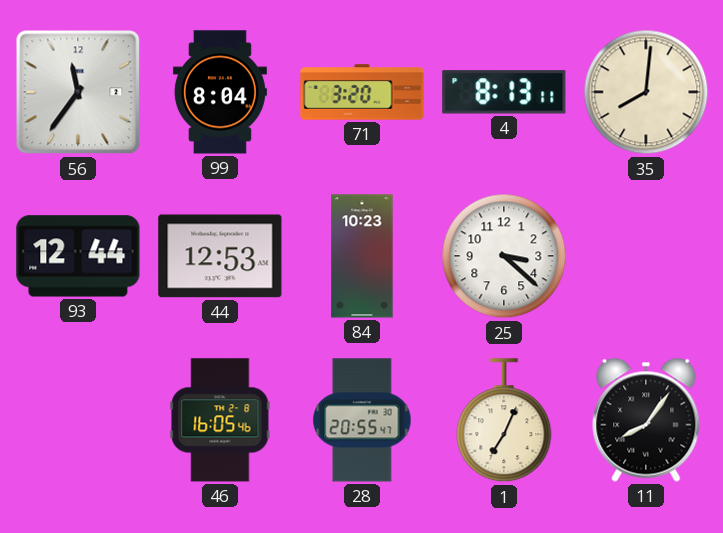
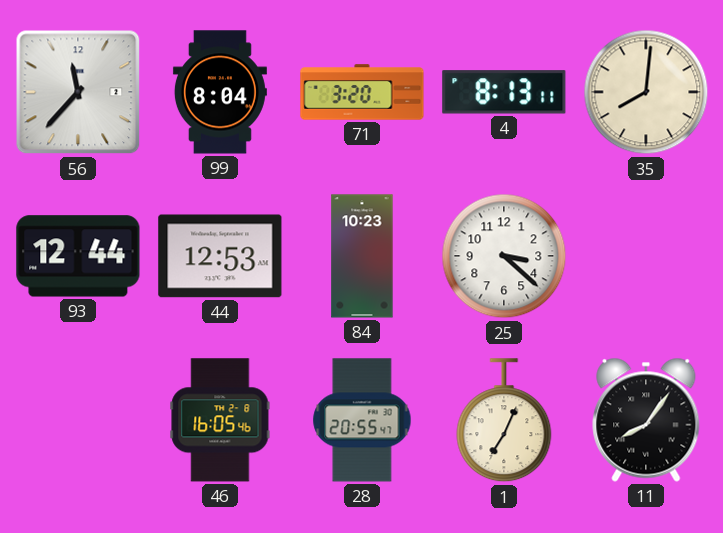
56: 11:36 -> 11:37 (78, 92)
